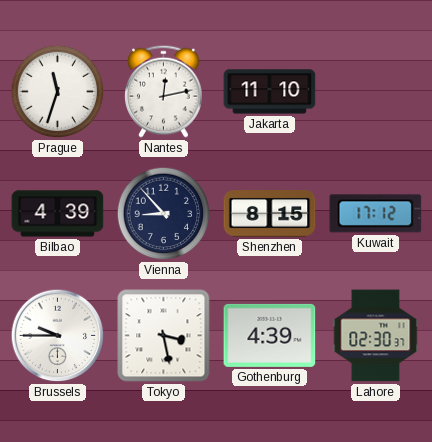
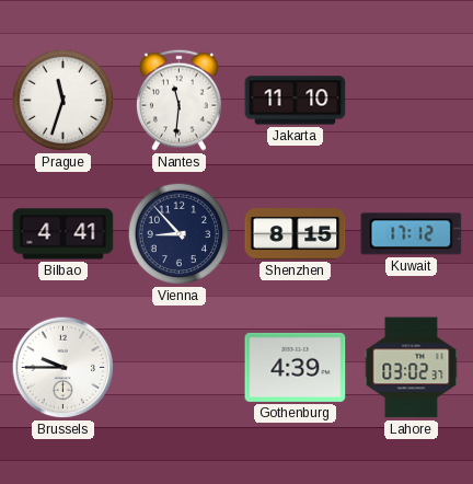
Nantes: 12:13 -> 11:31 (180, 100)
Bilbao: 4:39 -> 4:41 (64, 234)
Tokyo: 3:28 -> none (164, 336)
Lahore: 02:30 -> 03:02 (412, 368)
